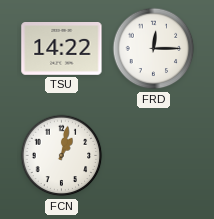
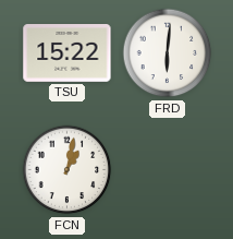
TSU: 14:22 -> 15:22 (68, 53)
FRD: 12:15 -> 6:01 (168, 53)
